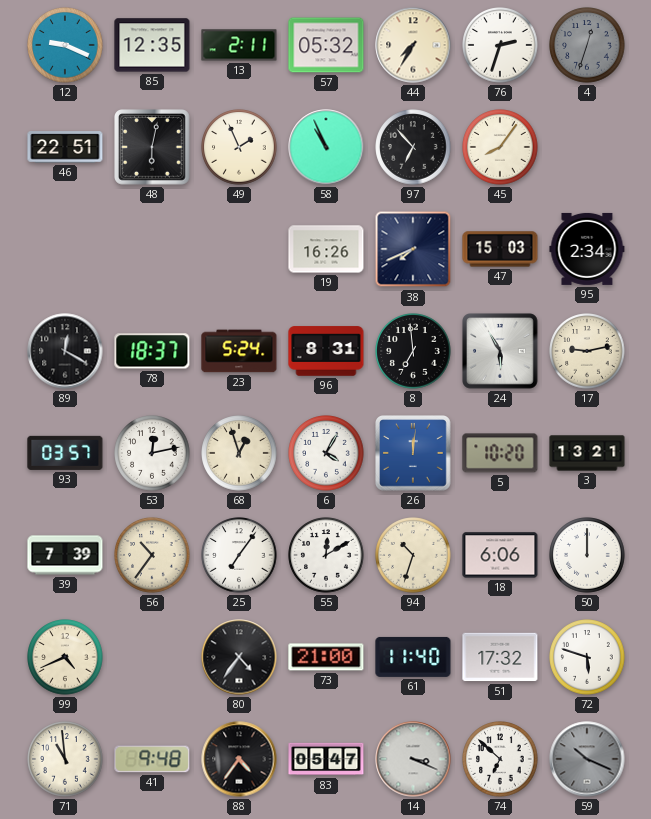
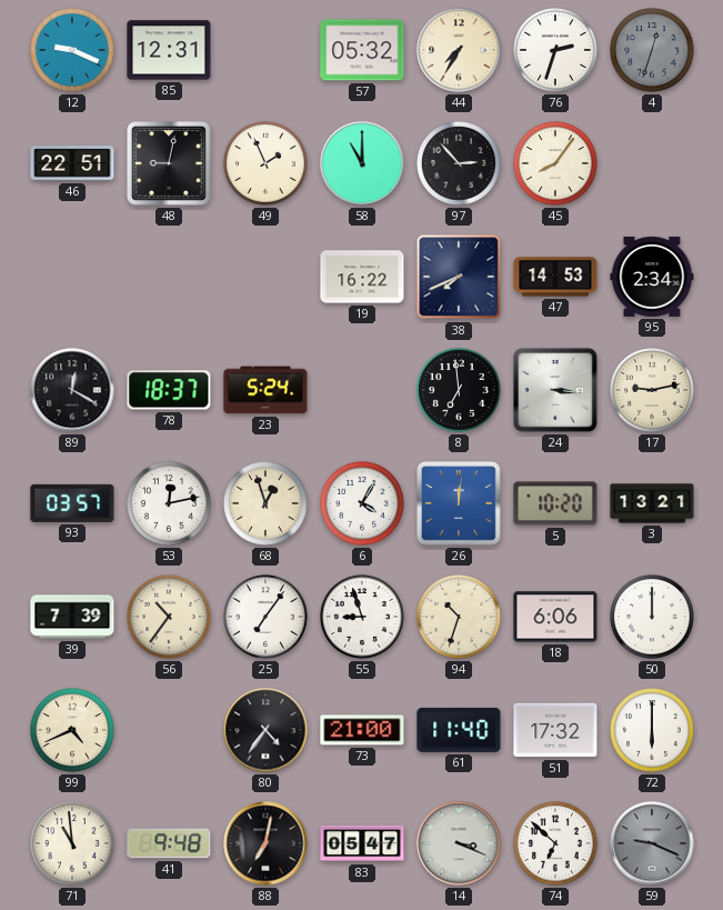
85: 12:35 -> 12:31 (169, 50)
13: 2:11 -> none (239, 45)
48: 6:02 -> 9:02 (170, 164)
58: 10:56 -> 11:00 (362, 163)
97: 6:53 -> 2:53 (459, 163)
19: 16:26 -> 16:22 (362, 277)
47: 15:03 -> 14:53 (555, 277)
96: 8:31 -> none (326, 351)
24: 5:55 -> 3:16 (556, 391)
55: 12:10 -> 8:57 (362, 617)
72: 5:48 -> 6:00 (652, 730)
88: 4:36 -> 7:02 (265, 843)
59: 10:19 -> 9:19 (652, 843)
